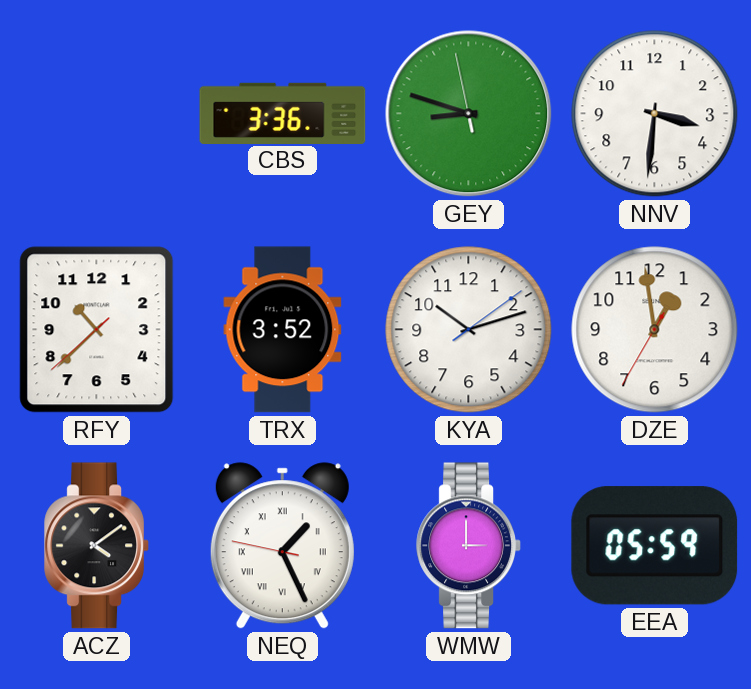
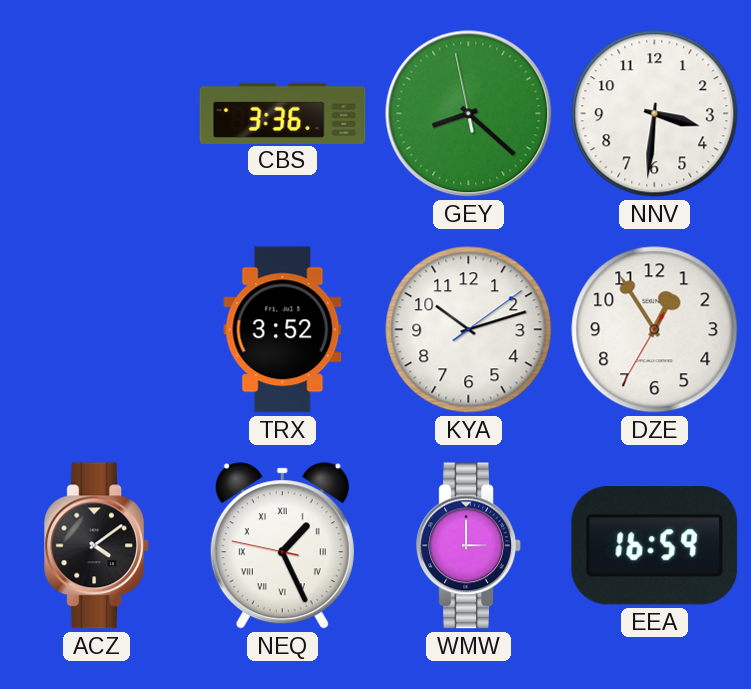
GEY: 8:47 -> 8:21 (469, 114)
RFY: 10:37 -> none (97, 330)
DZE: 12:58 -> 12:54 (655, 330)
EEA: 05:59 -> 16:59 (655, 546)
